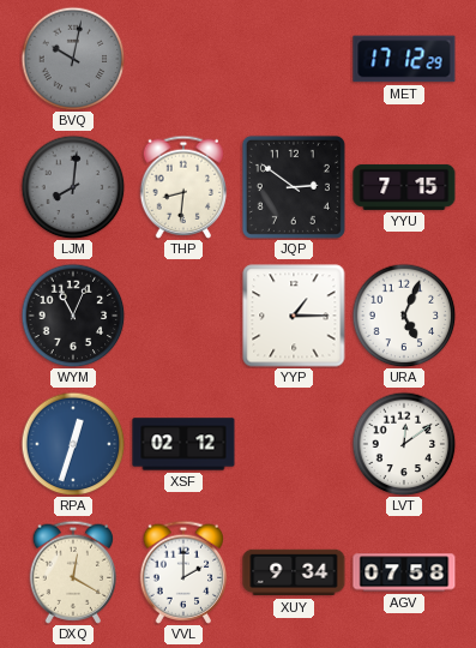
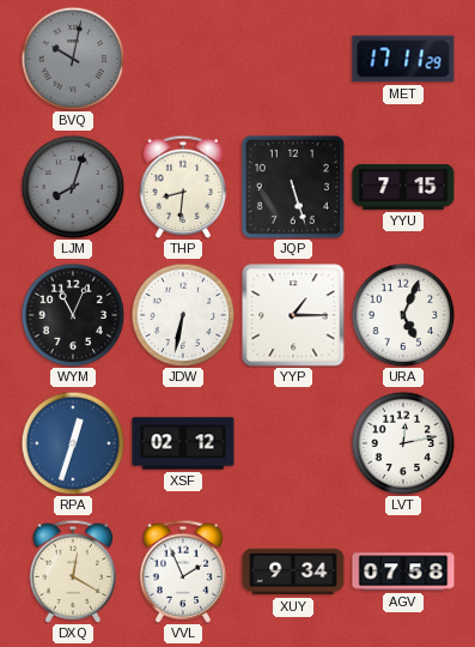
MET: 17:12 -> 17:11 (403, 59)
LJM: 8:01 -> 8:03 (73, 187)
JQP: 2:51 -> 5:27 (293, 187)
JDW: none -> 6:32 (183, 315)
LVT: 12:09 -> 12:13 (403, 443)
VVL: 2:00 -> 1:56 (183, 572)
